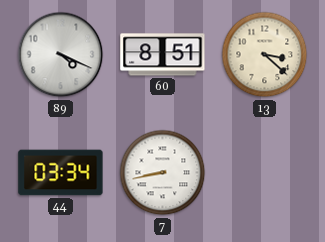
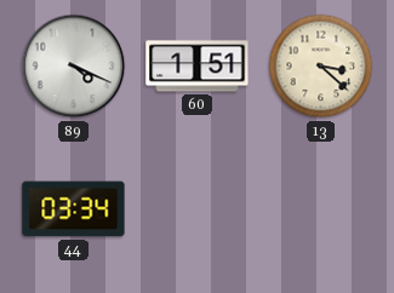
60: 8:51 -> 1:51 (198, 67)
7: 8:43 -> none (163, 173)
